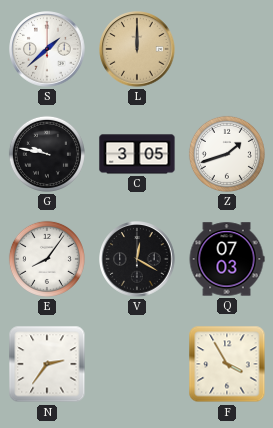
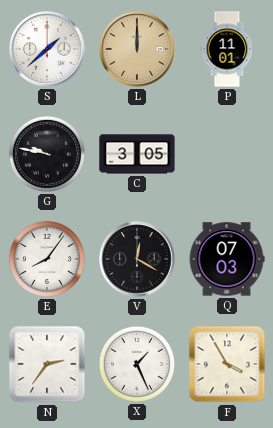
P: none -> 11:01 (227, 49)
Z: 1:42 -> none (227, 154)
X: none -> 1:26 (137, 364)
